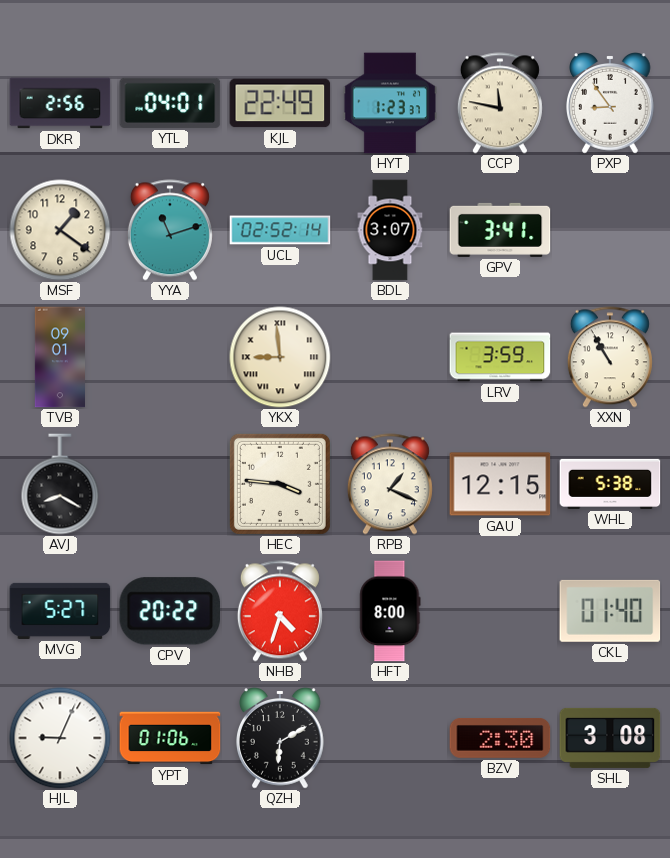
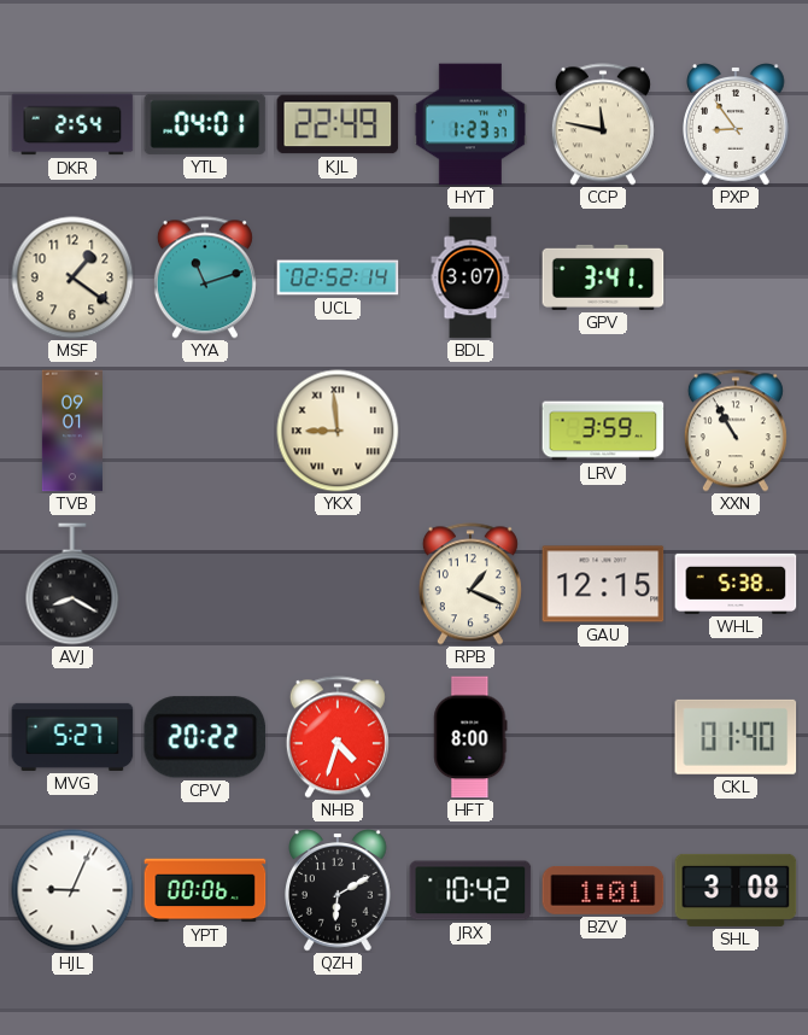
DKR: 2:56 -> 2:54 (72, 124)
HEC: 3:46 -> none (280, 484)
YPT: 01:06 -> 00:06 (205, 890)
JRX: none -> 10:42 (470, 890)
BZV: 2:30 -> 1:01 (603, 891)
